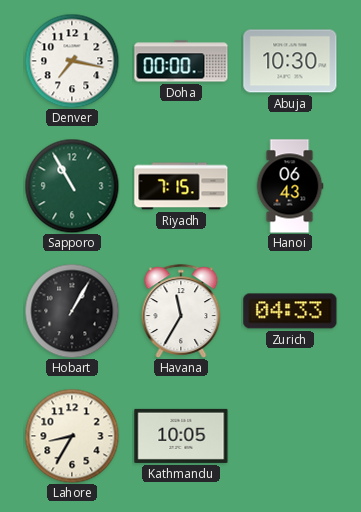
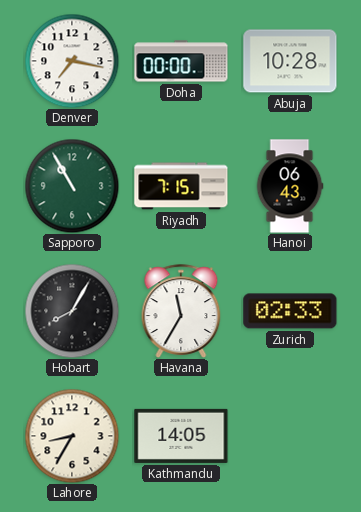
Abuja: 10:30 -> 10:28 (290, 61)
Hobart: 1:05 -> 8:05 (72, 311)
Zurich: 04:33 -> 02:33 (290, 311)
Kathmandu: 10:05 -> 14:05 (181, 436)
